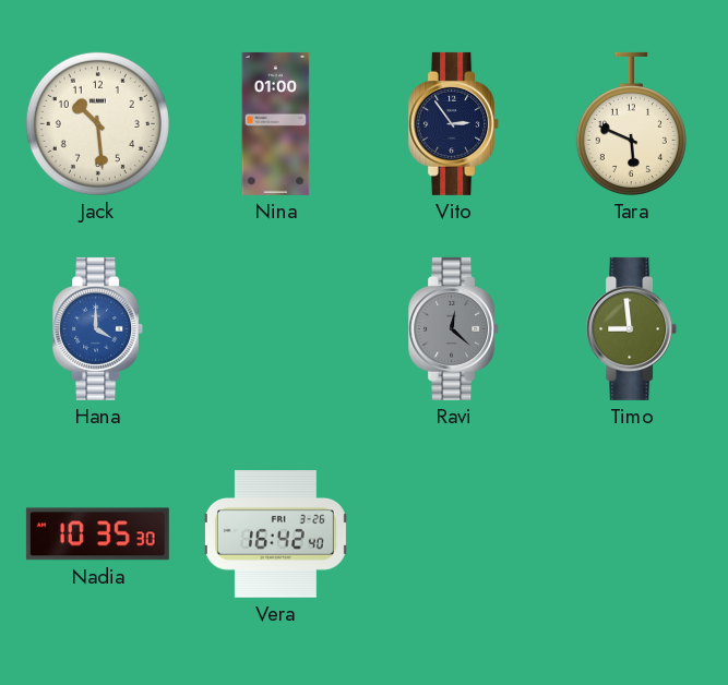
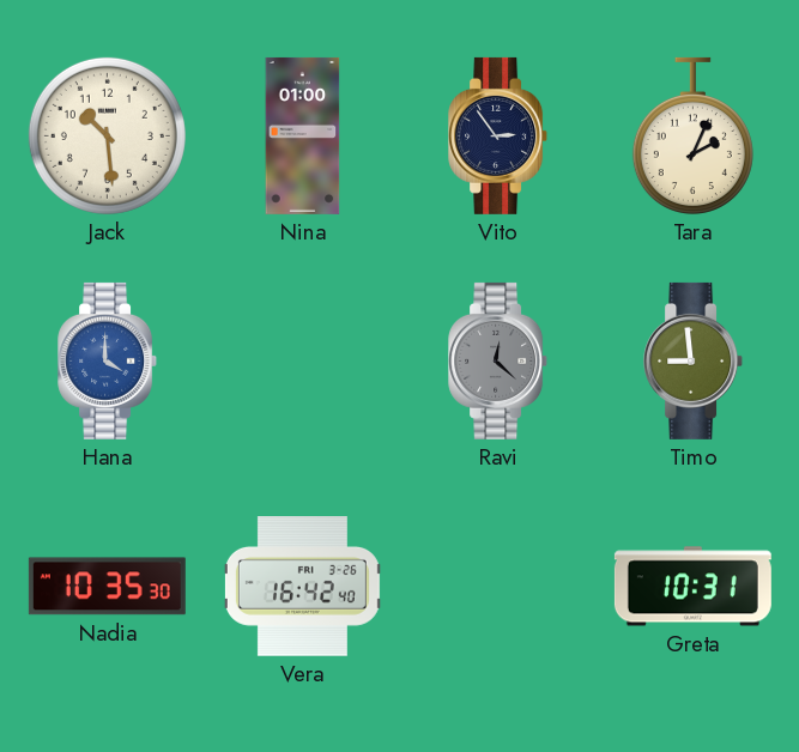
Tara: 5:49 -> 2:04 (692, 135)
Greta: none -> 10:31 (692, 587)
